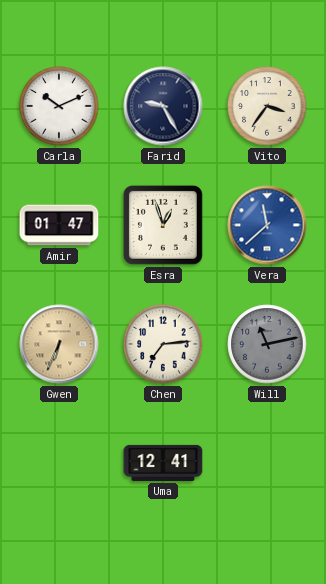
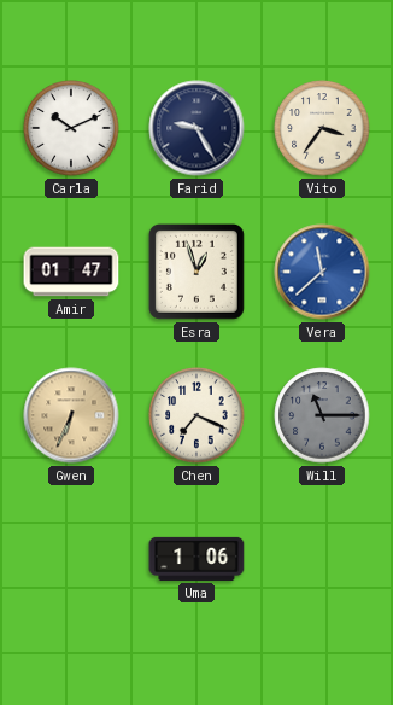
Chen: 7:14 -> 7:19 (196, 415)
Will: 11:13 -> 11:15 (322, 415)
Uma: 12:41 -> 1:06 (196, 559)
